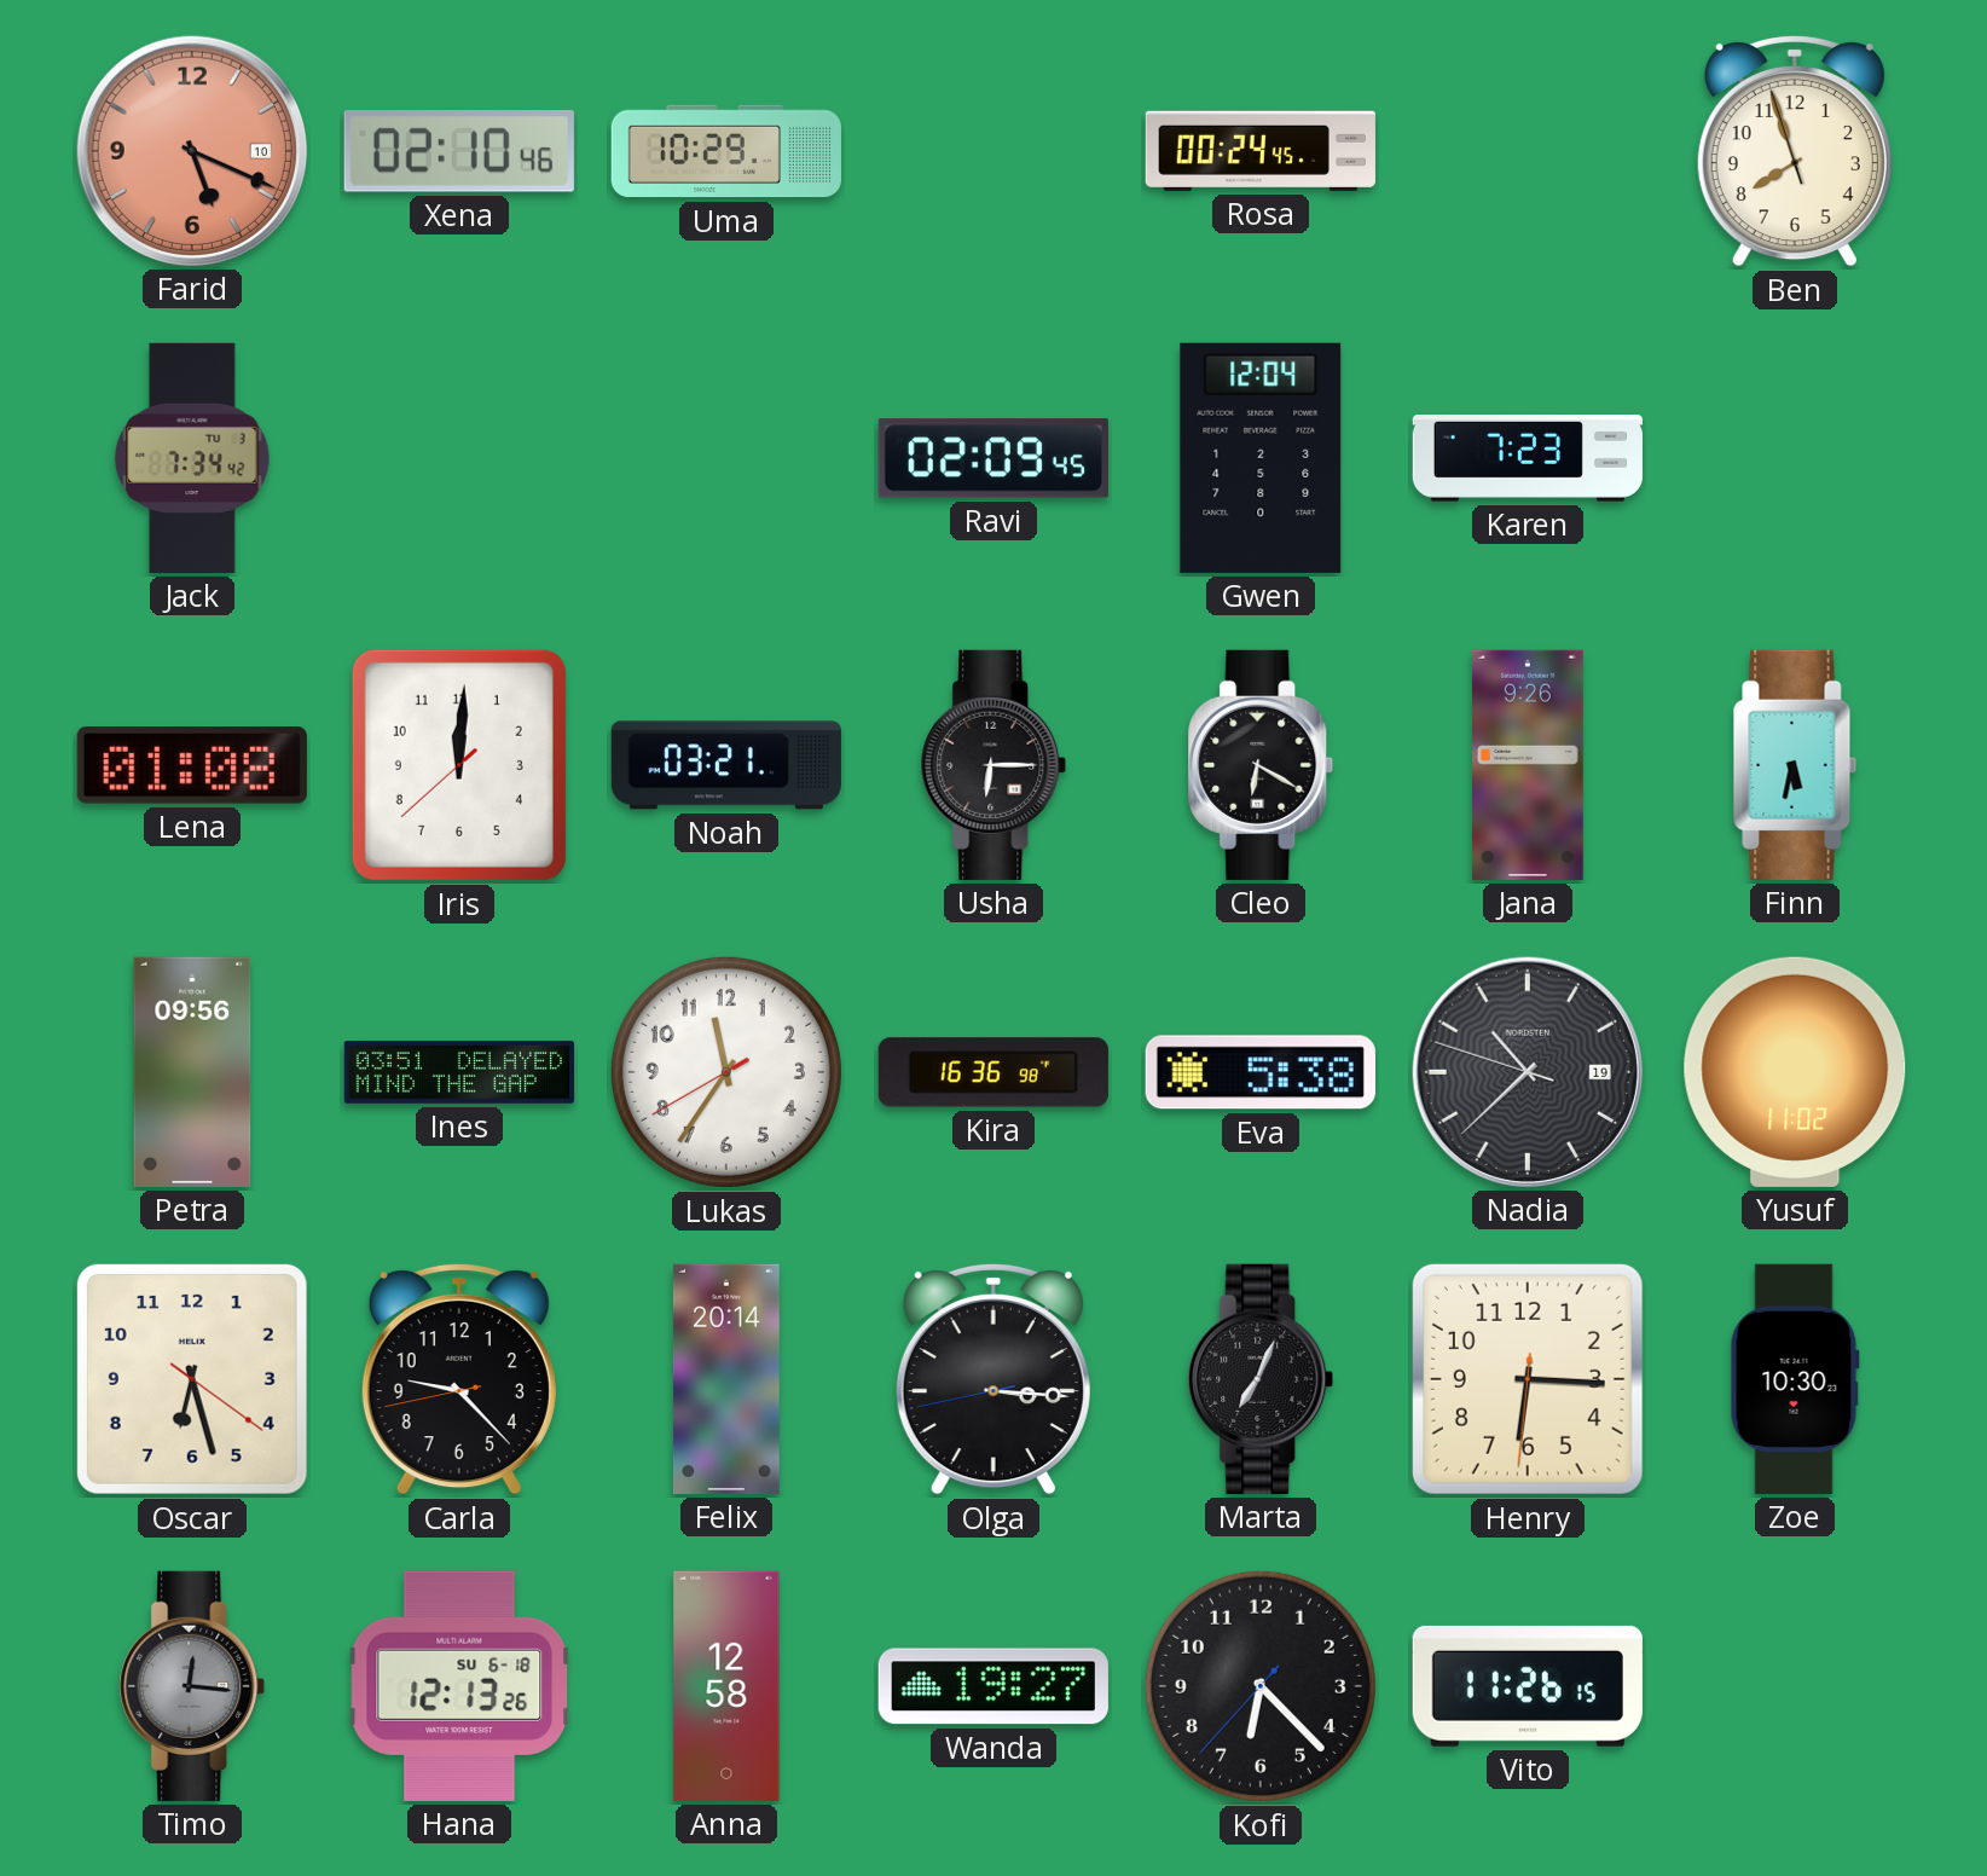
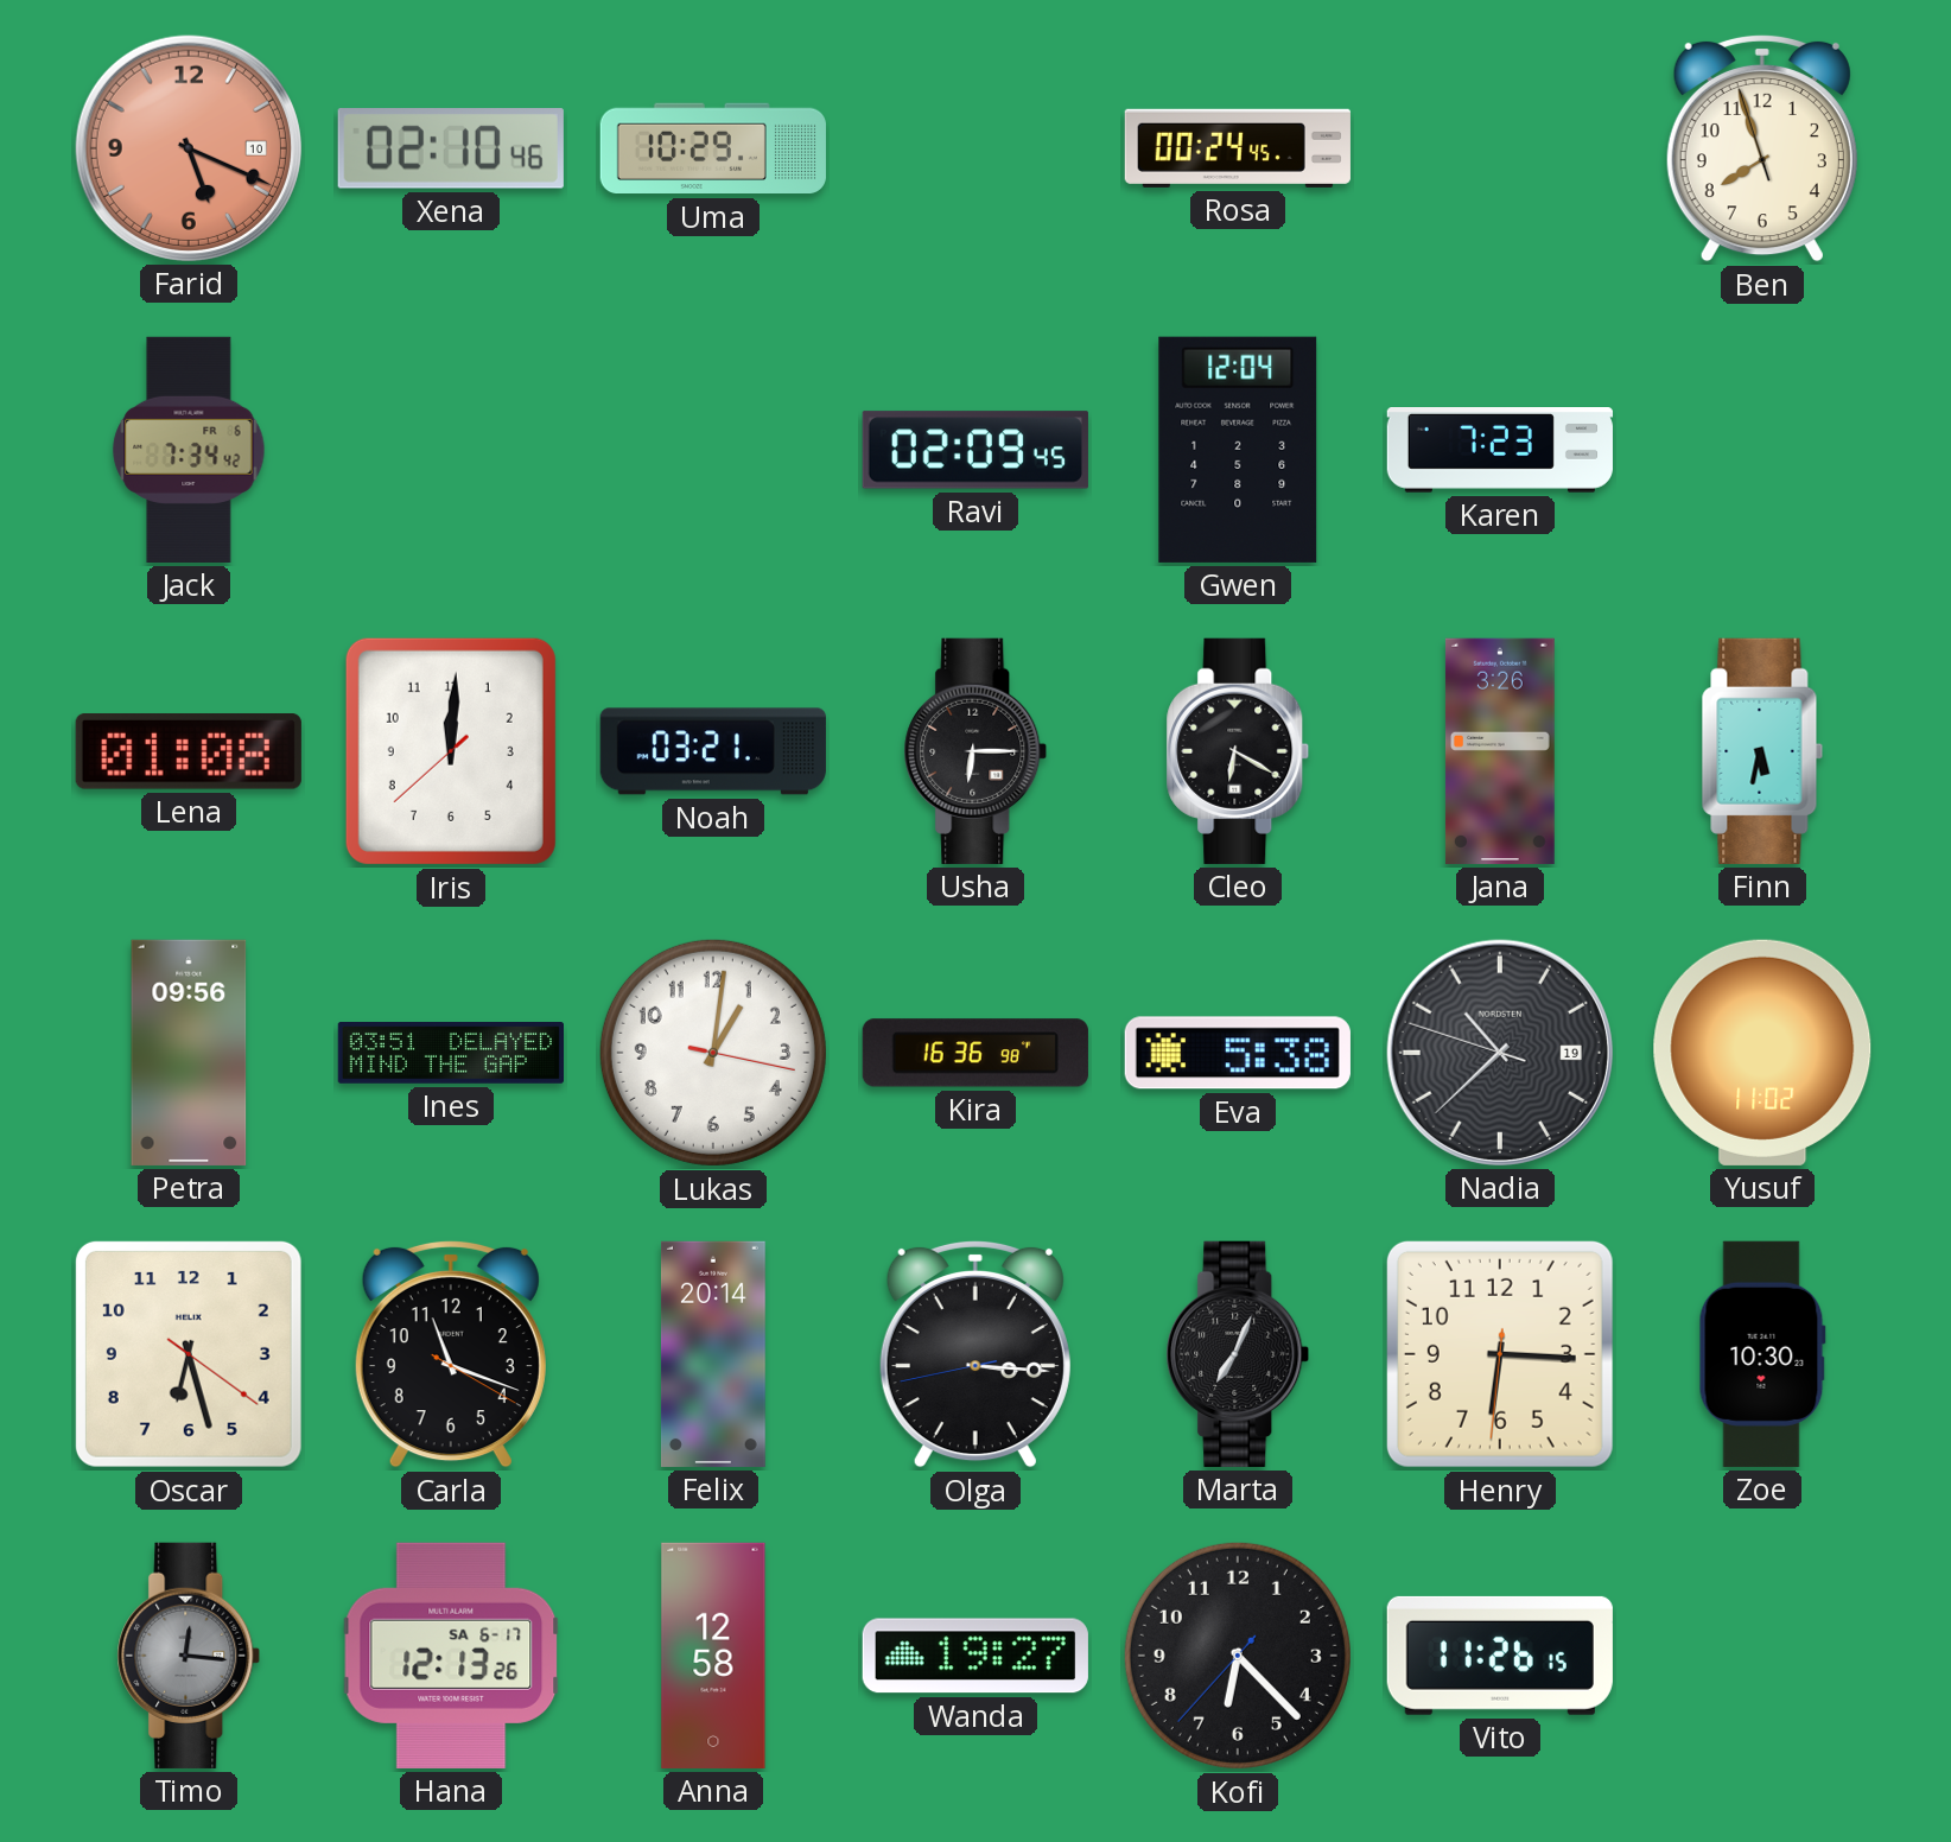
Jack date: TU 3 -> FR 6 (189, 450)
Jana: 9:26 -> 3:26 (1500, 751)
Lukas: 11:35 -> 1:01 (713, 1053)
Carla: 9:22 -> 11:18 (451, 1354)
Hana date: SU 6-18 -> SA 6-17 (451, 1656)
